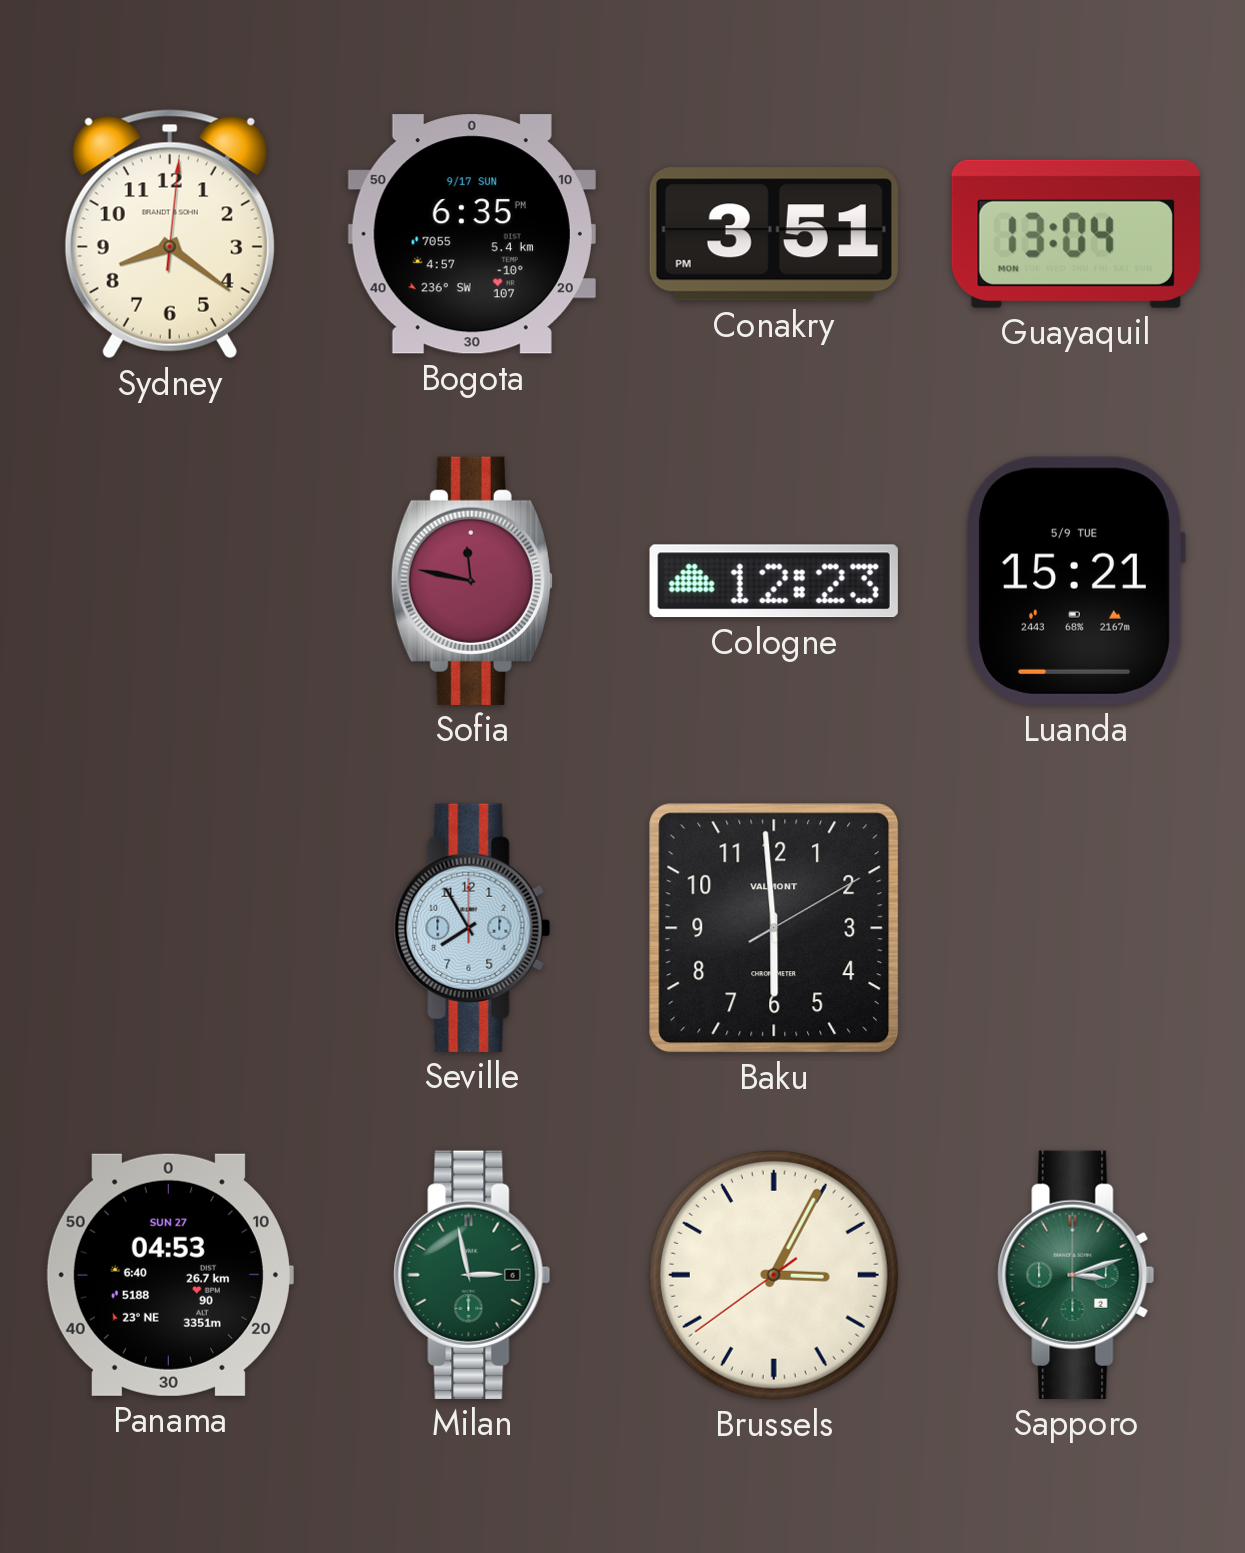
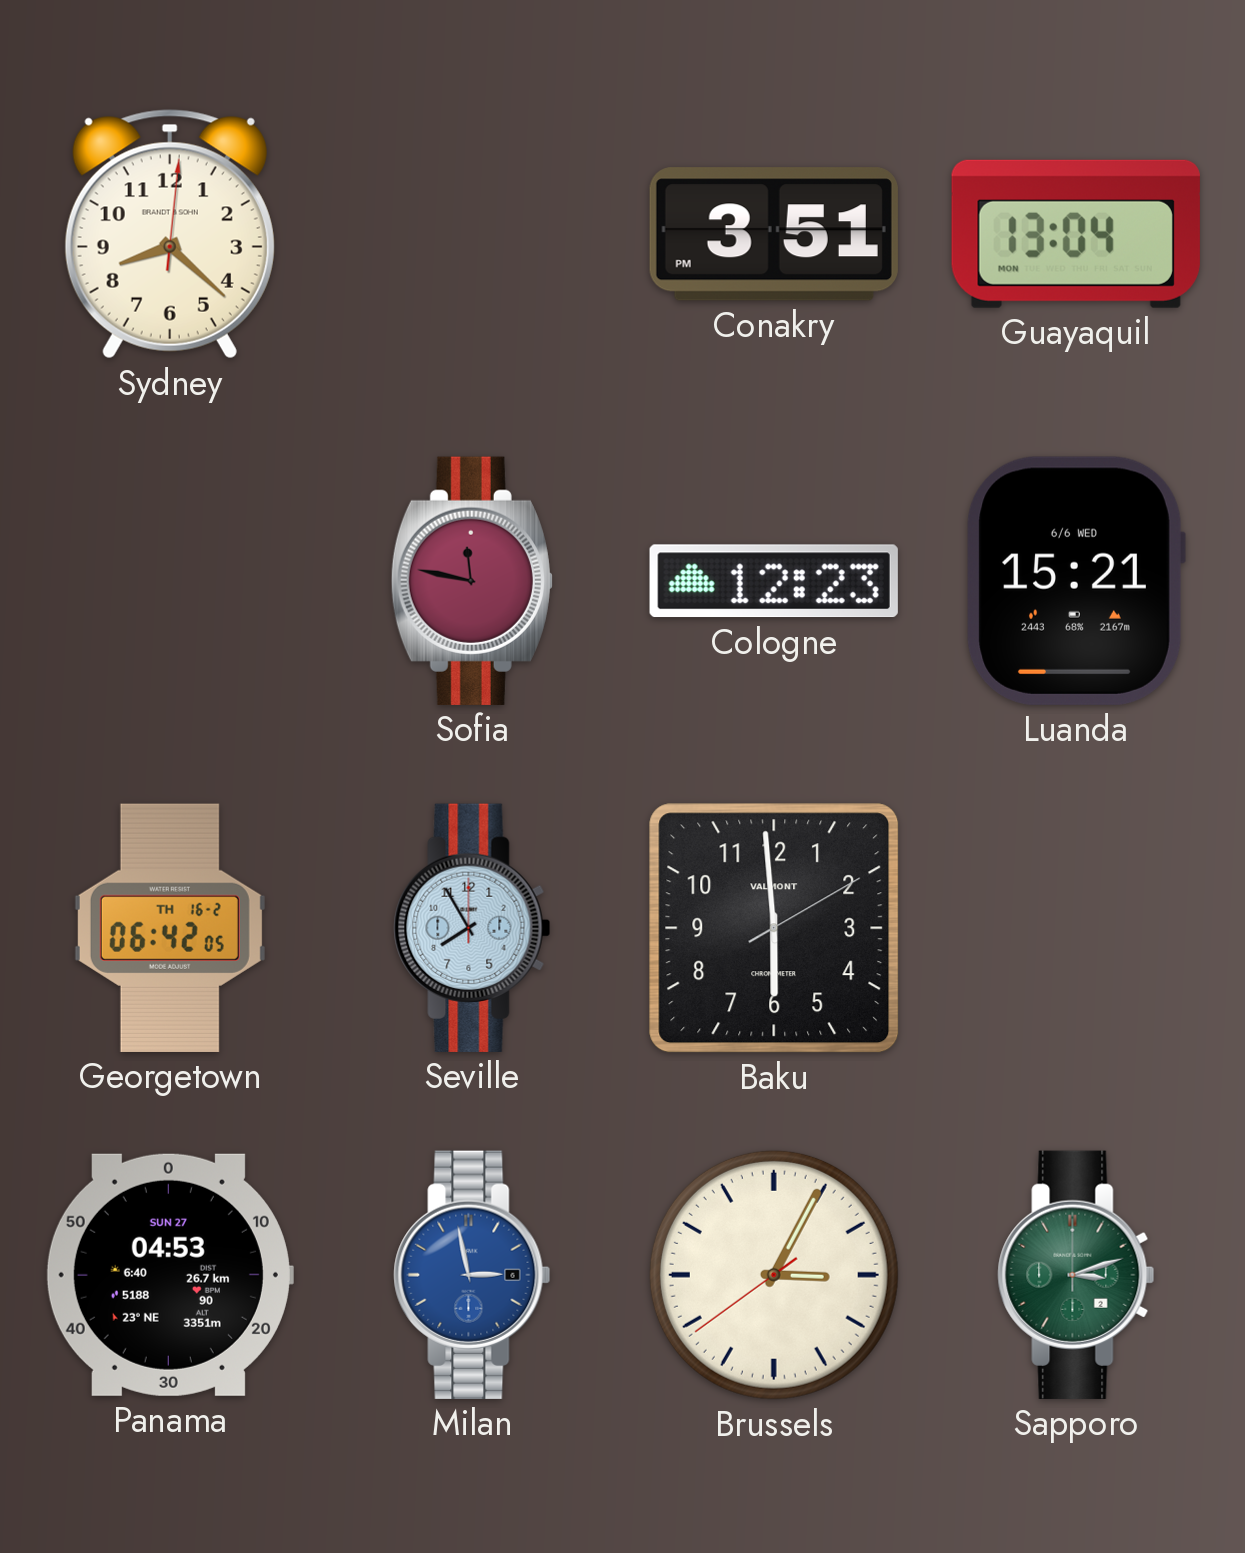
Sydney: 8:21 -> 8:22 (170, 234)
Bogota: 6:35 -> none (472, 234)
Luanda date: 5/9 TUE -> 6/6 WED (1076, 581)
Georgetown: none -> 06:42 (170, 928)
Milan dial: green -> blue (472, 1275)
